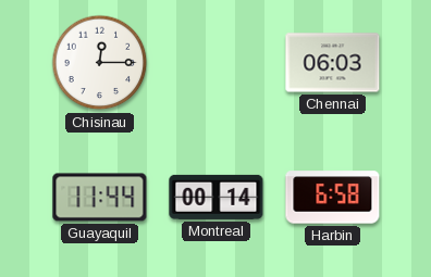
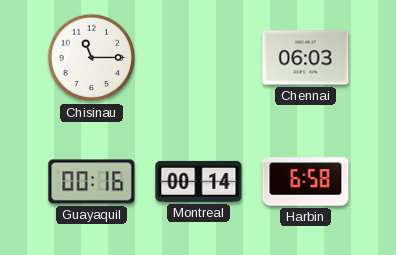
Chisinau: 12:15 -> 11:15 (92, 58)
Guayaquil: 11:44 -> 00:16 (92, 182)
